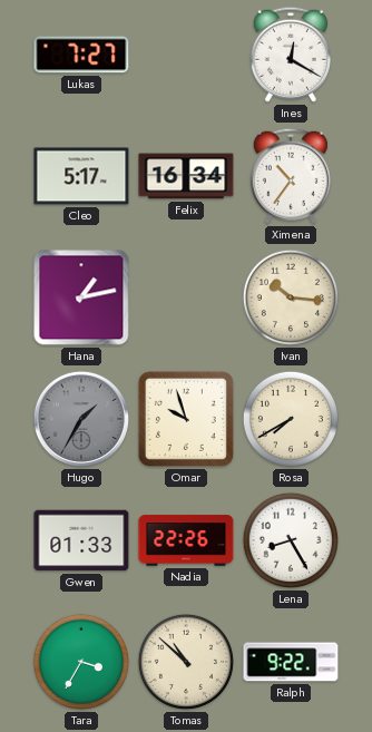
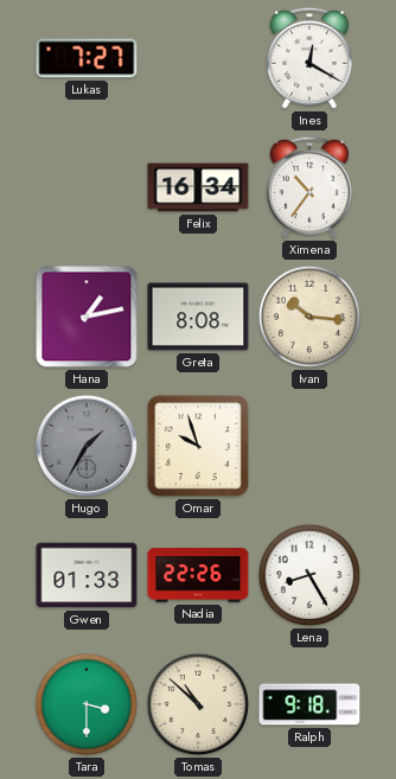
Cleo: 5:17 -> none (81, 176)
Greta: none -> 8:08 (198, 317)
Rosa: 7:40 -> none (291, 419)
Tara: 3:35 -> 3:30 (87, 704)
Ralph: 9:22 -> 9:18 (309, 704)
